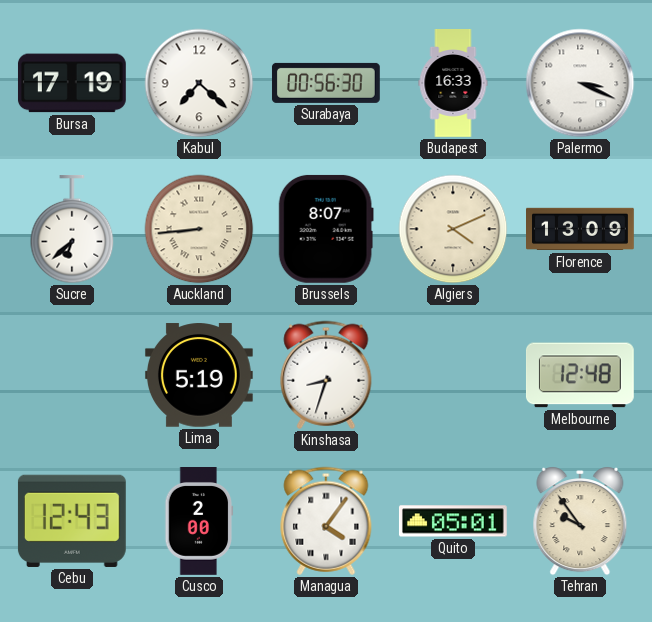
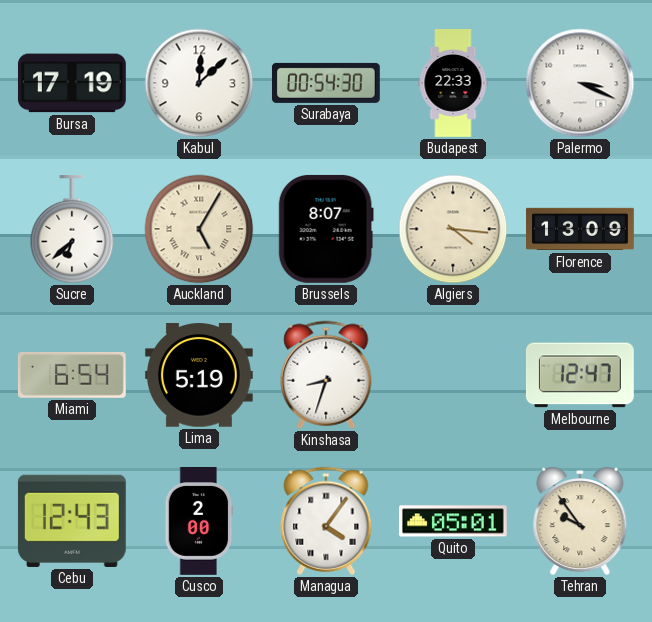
Kabul: 7:22 -> 12:08 (199, 83)
Surabaya: 00:56 -> 00:54 (326, 83)
Budapest: 16:33 -> 22:33 (453, 84)
Auckland: 8:44 -> 5:05 (199, 229)
Algiers: 4:11 -> 4:16 (453, 229)
Miami: none -> 6:54 (72, 376)
Melbourne: 12:48 -> 12:47 (580, 375)
